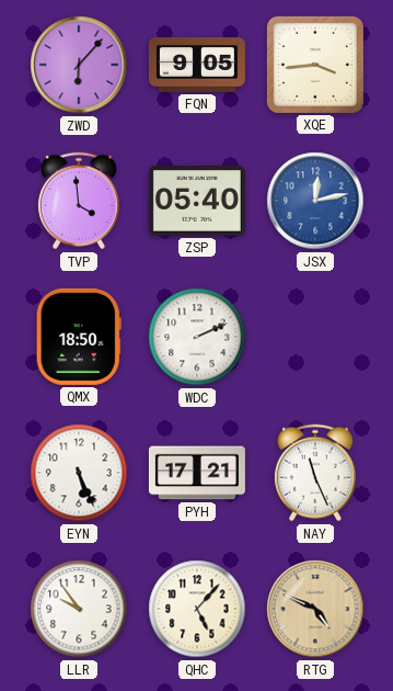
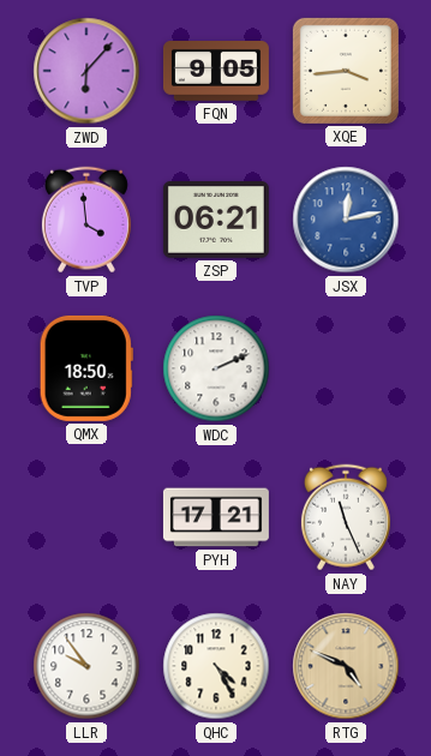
ZSP: 05:40 -> 06:21 (216, 221)
EYN: 5:26 -> none (79, 473)
QHC: 5:07 -> 4:25 (216, 666)
